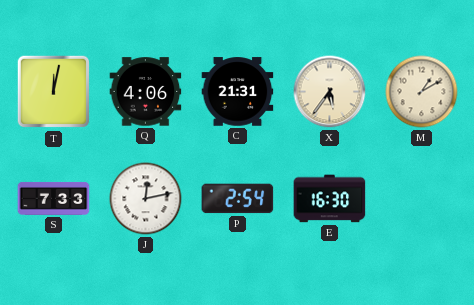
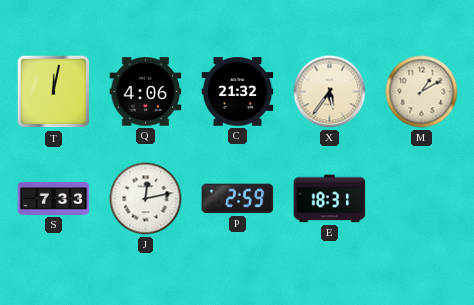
C: 21:31 -> 21:32 (238, 92)
P: 2:54 -> 2:59 (238, 199)
E: 16:30 -> 18:31 (330, 199)
